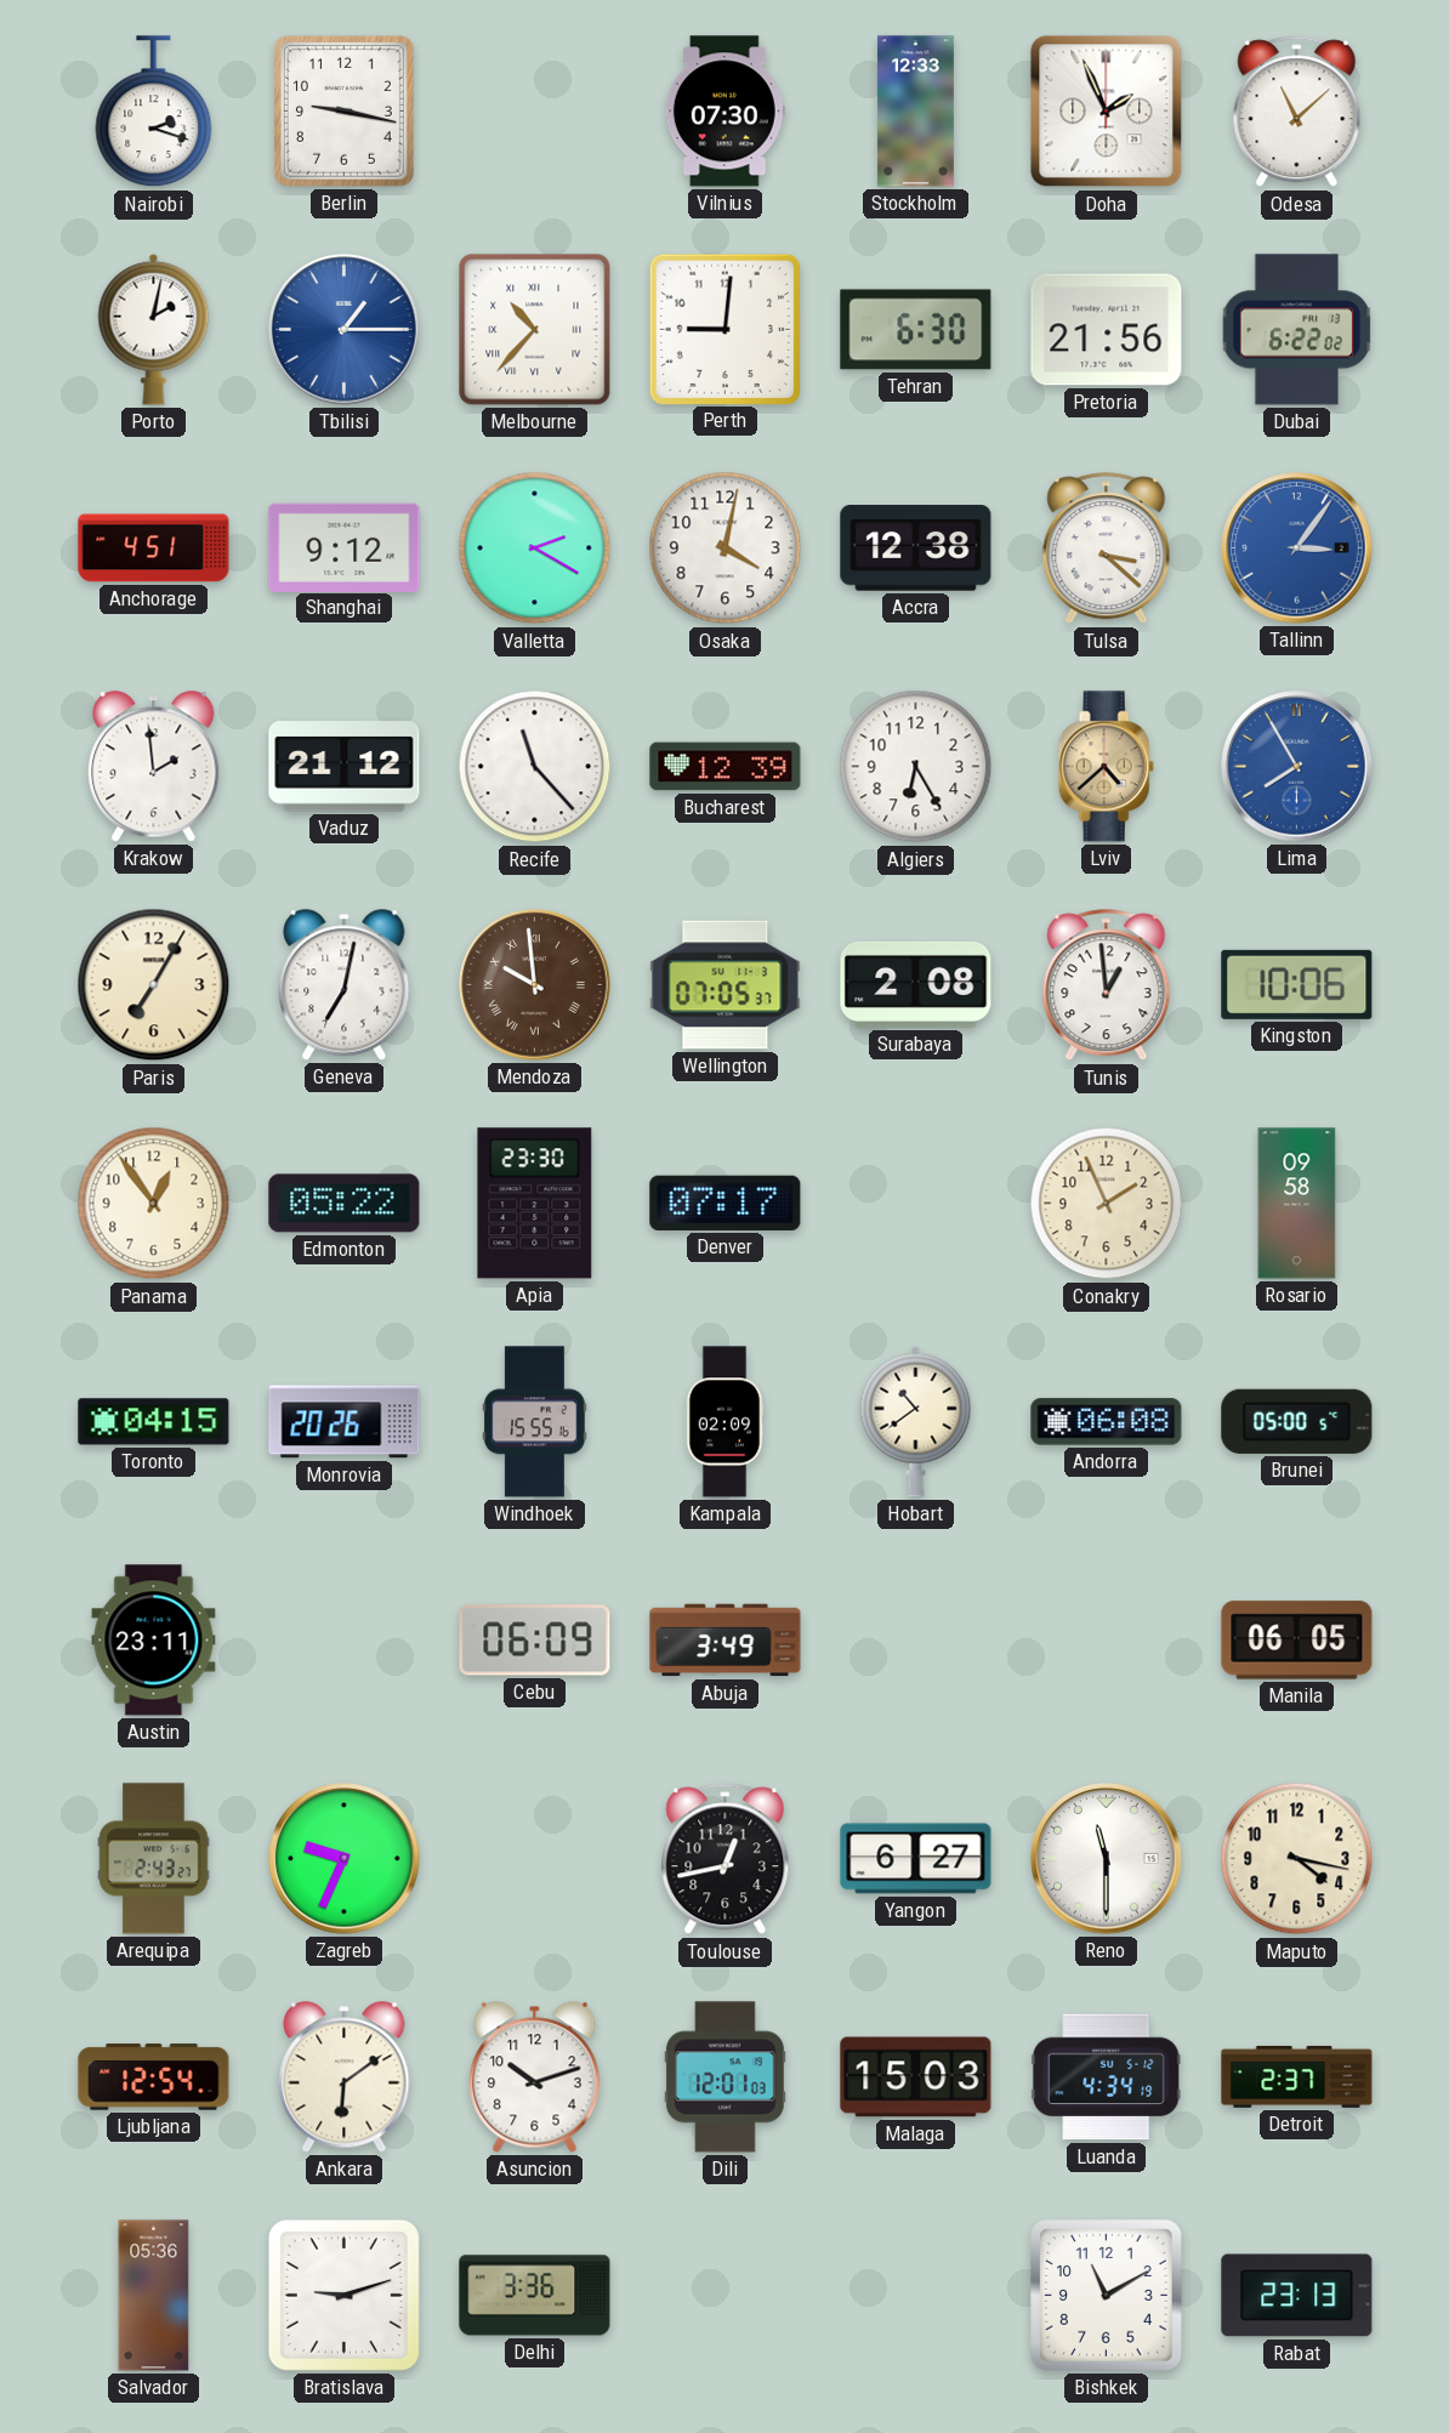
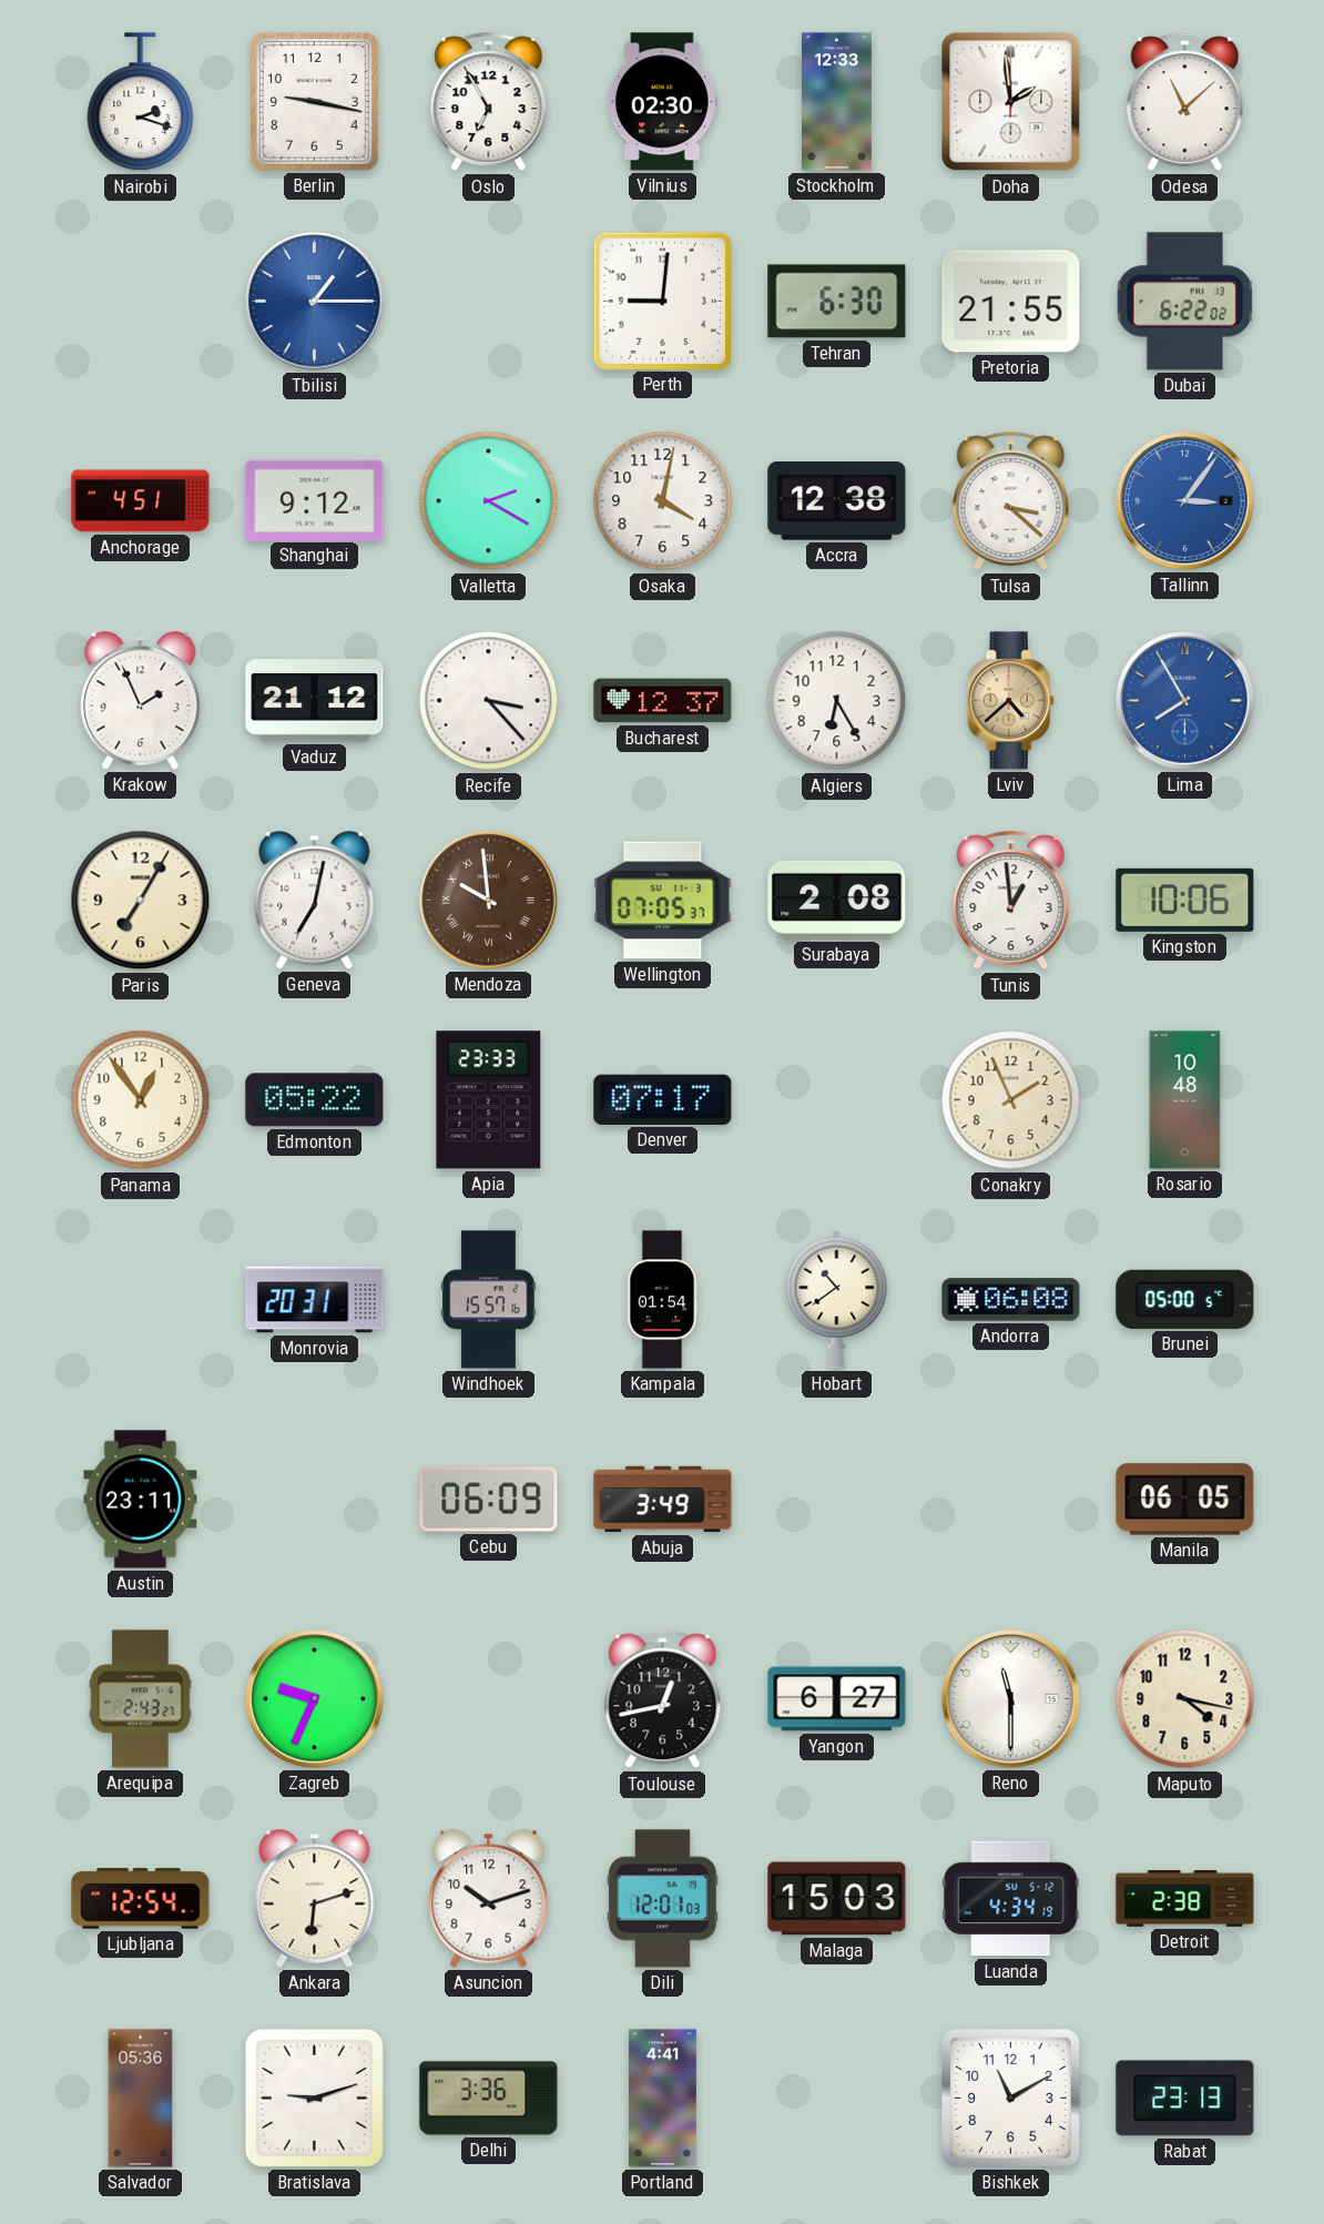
Oslo: none -> 6:55 (489, 102)
Vilnius: 07:30 -> 02:30 (662, 102)
Doha: 1:56 -> 1:59 (1011, 102)
Porto: 2:02 -> none (154, 329)
Melbourne: 10:37 -> none (535, 330)
Pretoria: 21:56 -> 21:55 (1011, 302)
Krakow: 1:59 -> 1:56 (141, 701)
Recife: 11:23 -> 3:23 (489, 701)
Bucharest: 12:39 -> 12:37 (663, 701)
Apia: 23:30 -> 23:33 (489, 1100)
Rosario: 09:58 -> 10:48 (1185, 1100)
Toronto: 04:15 -> none (154, 1422)
Monrovia: 20:26 -> 20:31 (315, 1300)
Windhoek: 15:55 -> 15:57 (489, 1300)
Kampala: 02:09 -> 01:54 (662, 1300)
Ankara: 6:09 -> 6:12 (315, 1899)
Detroit: 2:37 -> 2:38 (1185, 1898)
Portland: none -> 4:41 (663, 2099)
